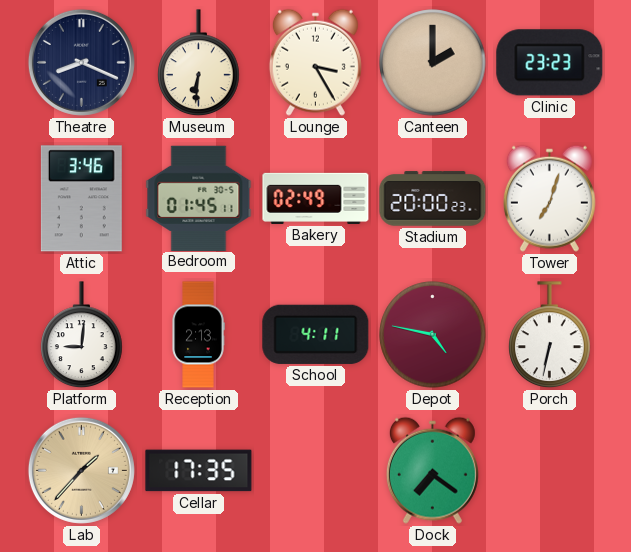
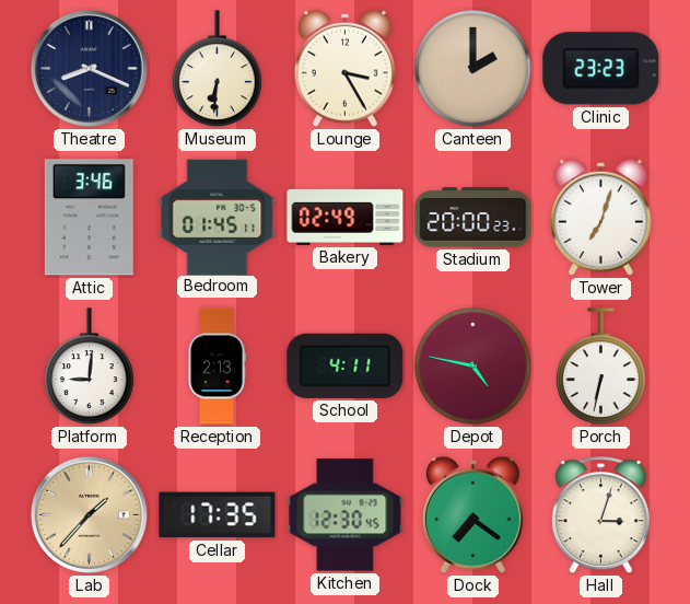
Kitchen: none -> 12:30 (346, 515)
Hall: none -> 3:03 (600, 515)
